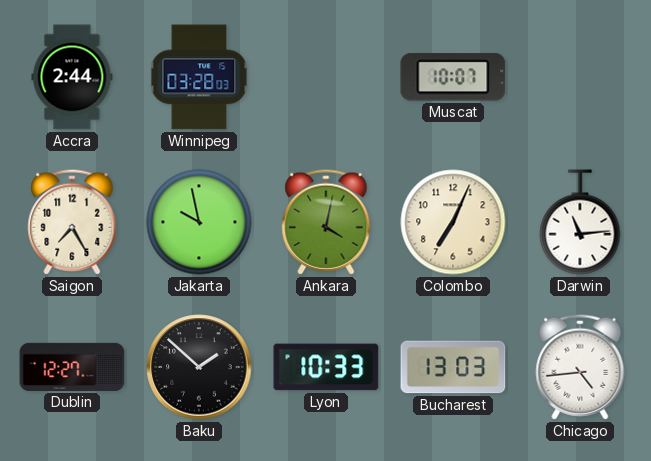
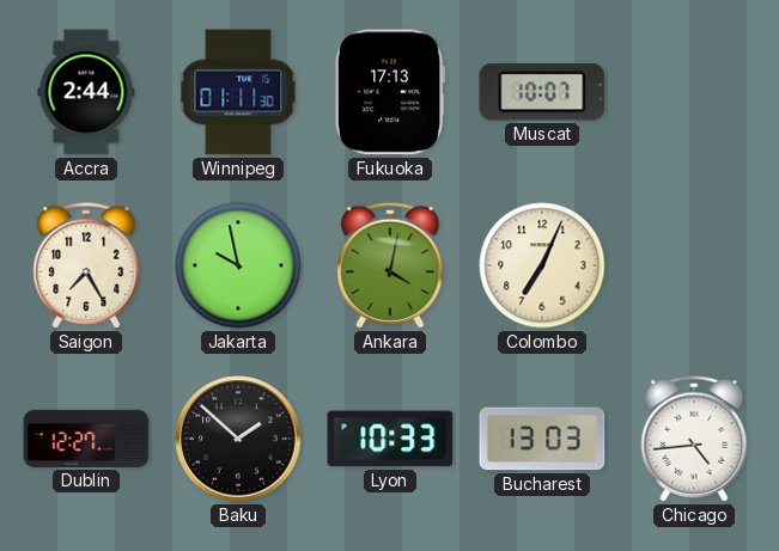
Winnipeg: 03:28 -> 01:11 (238, 92)
Fukuoka: none -> 17:13 (390, 92)
Darwin: 11:14 -> none (580, 222)
